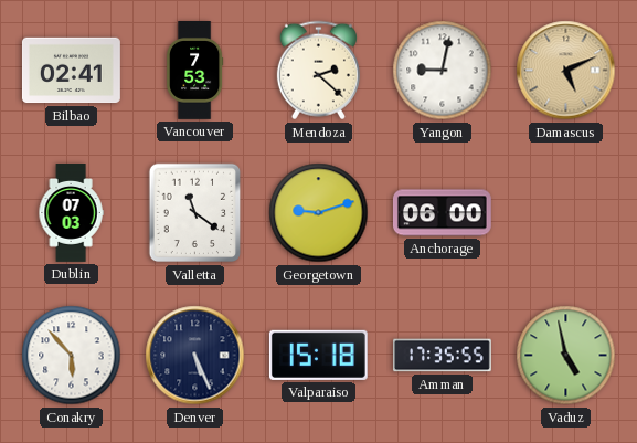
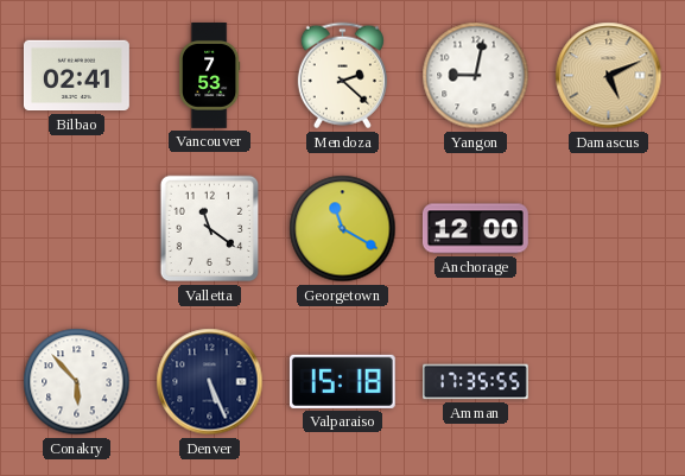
Dublin: 07:03 -> none (71, 213)
Georgetown: 9:12 -> 11:20 (343, 229)
Anchorage: 06:00 -> 12:00 (475, 229)
Vaduz: 4:58 -> none (566, 356)
